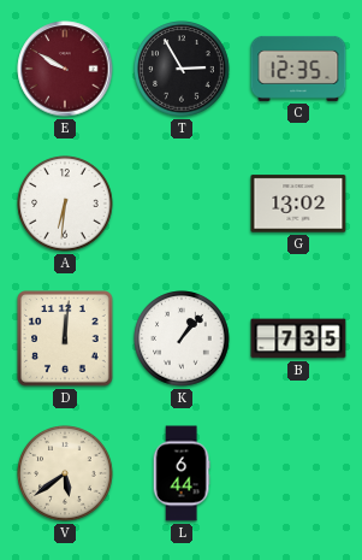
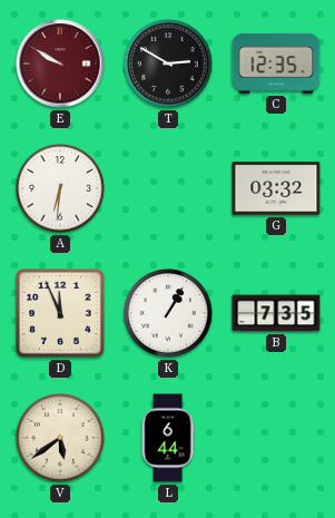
T: 2:55 -> 2:50 (168, 63)
G: 13:02 -> 03:32 (276, 188)
D: 12:01 -> 11:56 (60, 313)
K: 1:07 -> 1:05 (168, 313)
